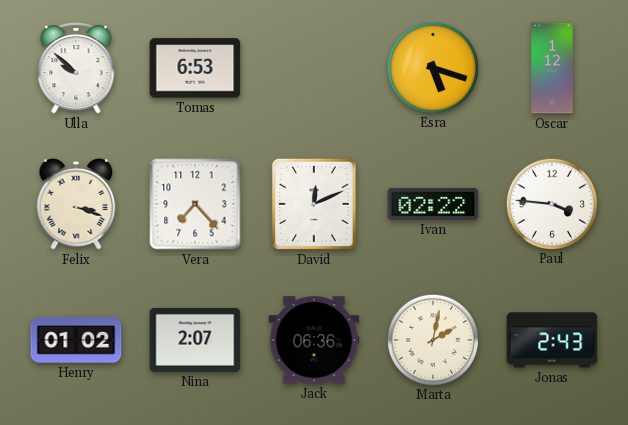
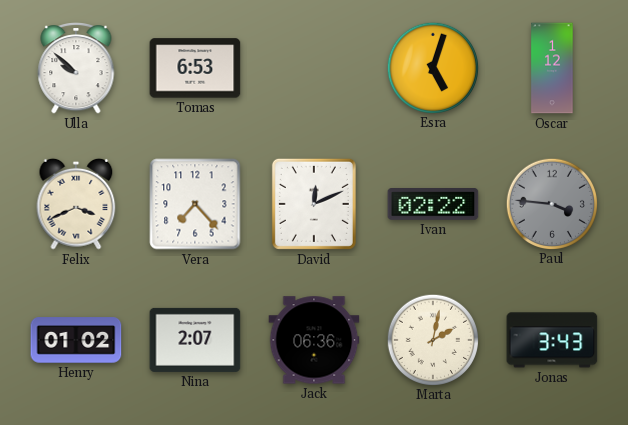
Esra: 5:18 -> 5:03 (432, 67)
Felix: 3:18 -> 3:41 (76, 204)
Paul dial: white -> grey (551, 203)
Jonas: 2:43 -> 3:43 (552, 340)
